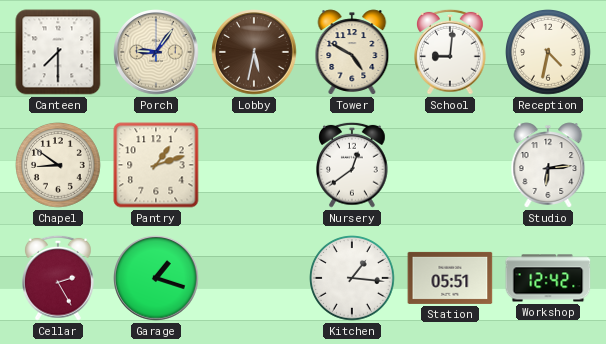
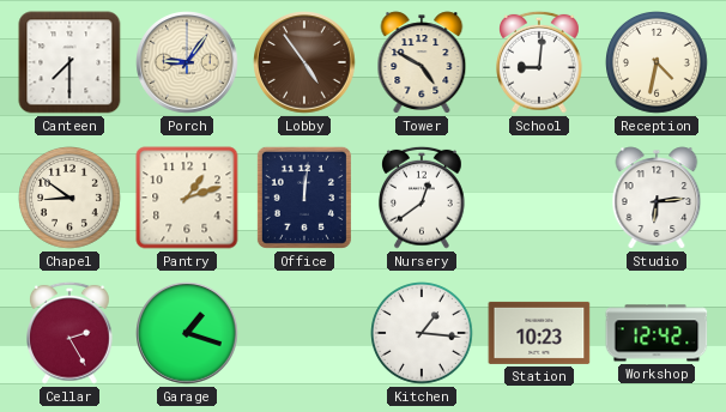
Lobby: 5:32 -> 4:54 (304, 62)
Office: none -> 12:01 (304, 198)
Station: 05:51 -> 10:23 (539, 333)
